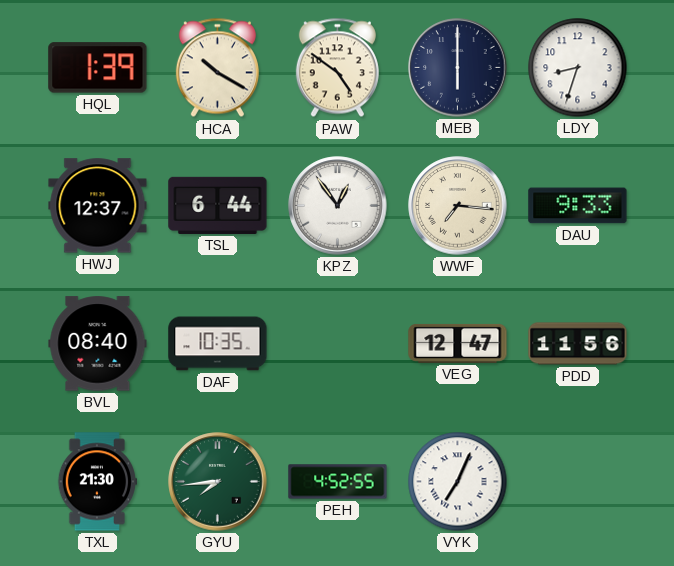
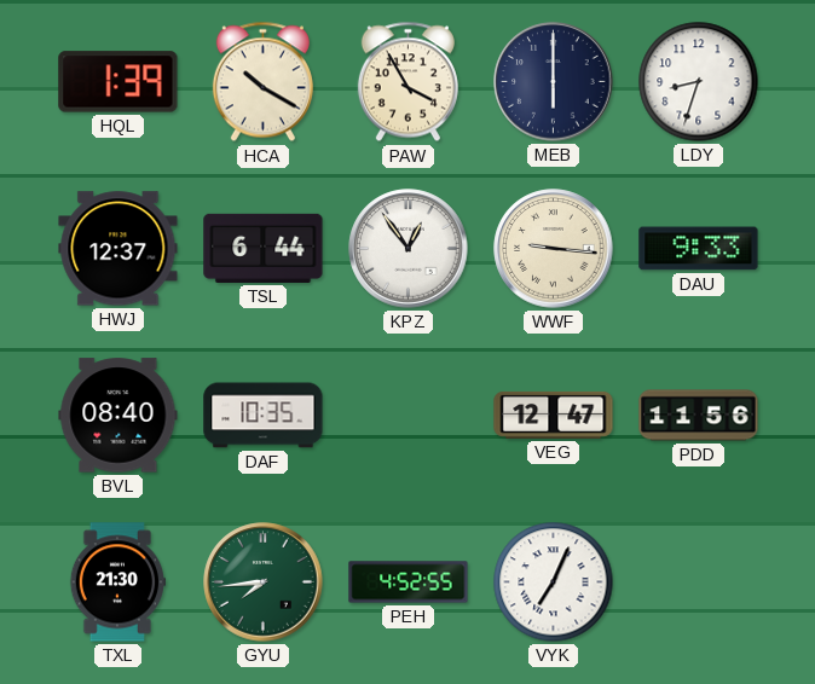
PAW: 4:51 -> 3:55 (407, 82)
WWF: 7:16 -> 9:16 (554, 249)
